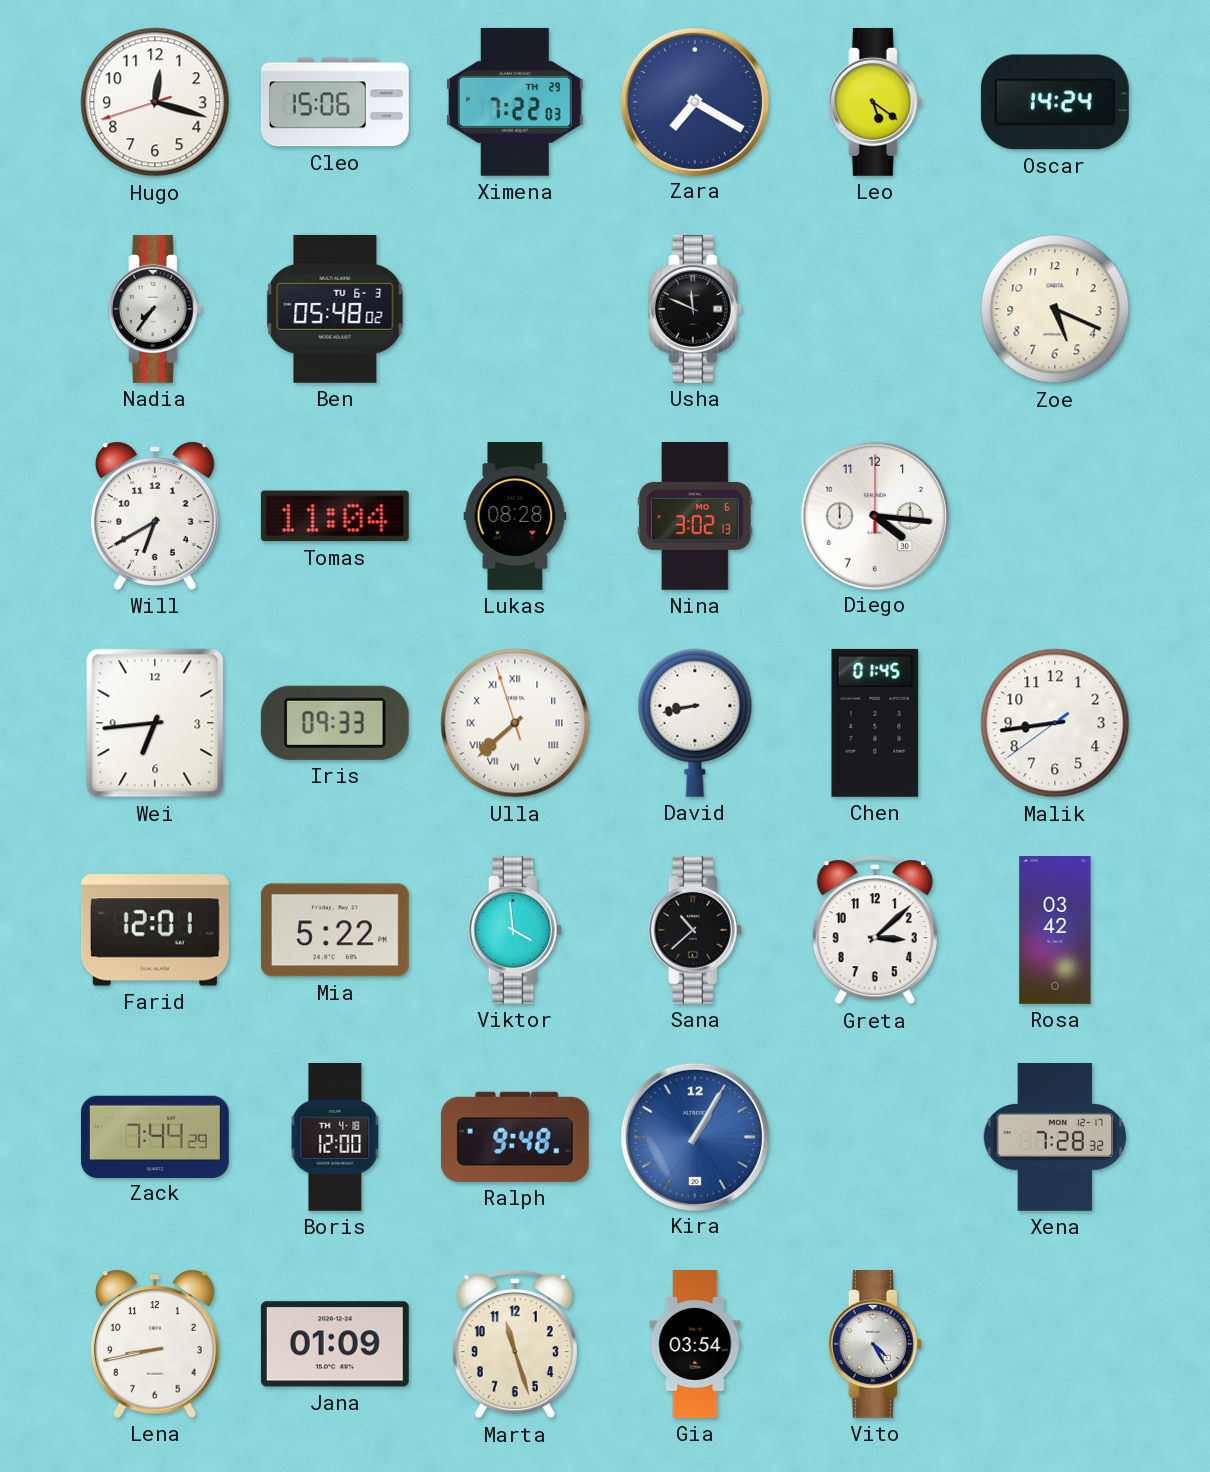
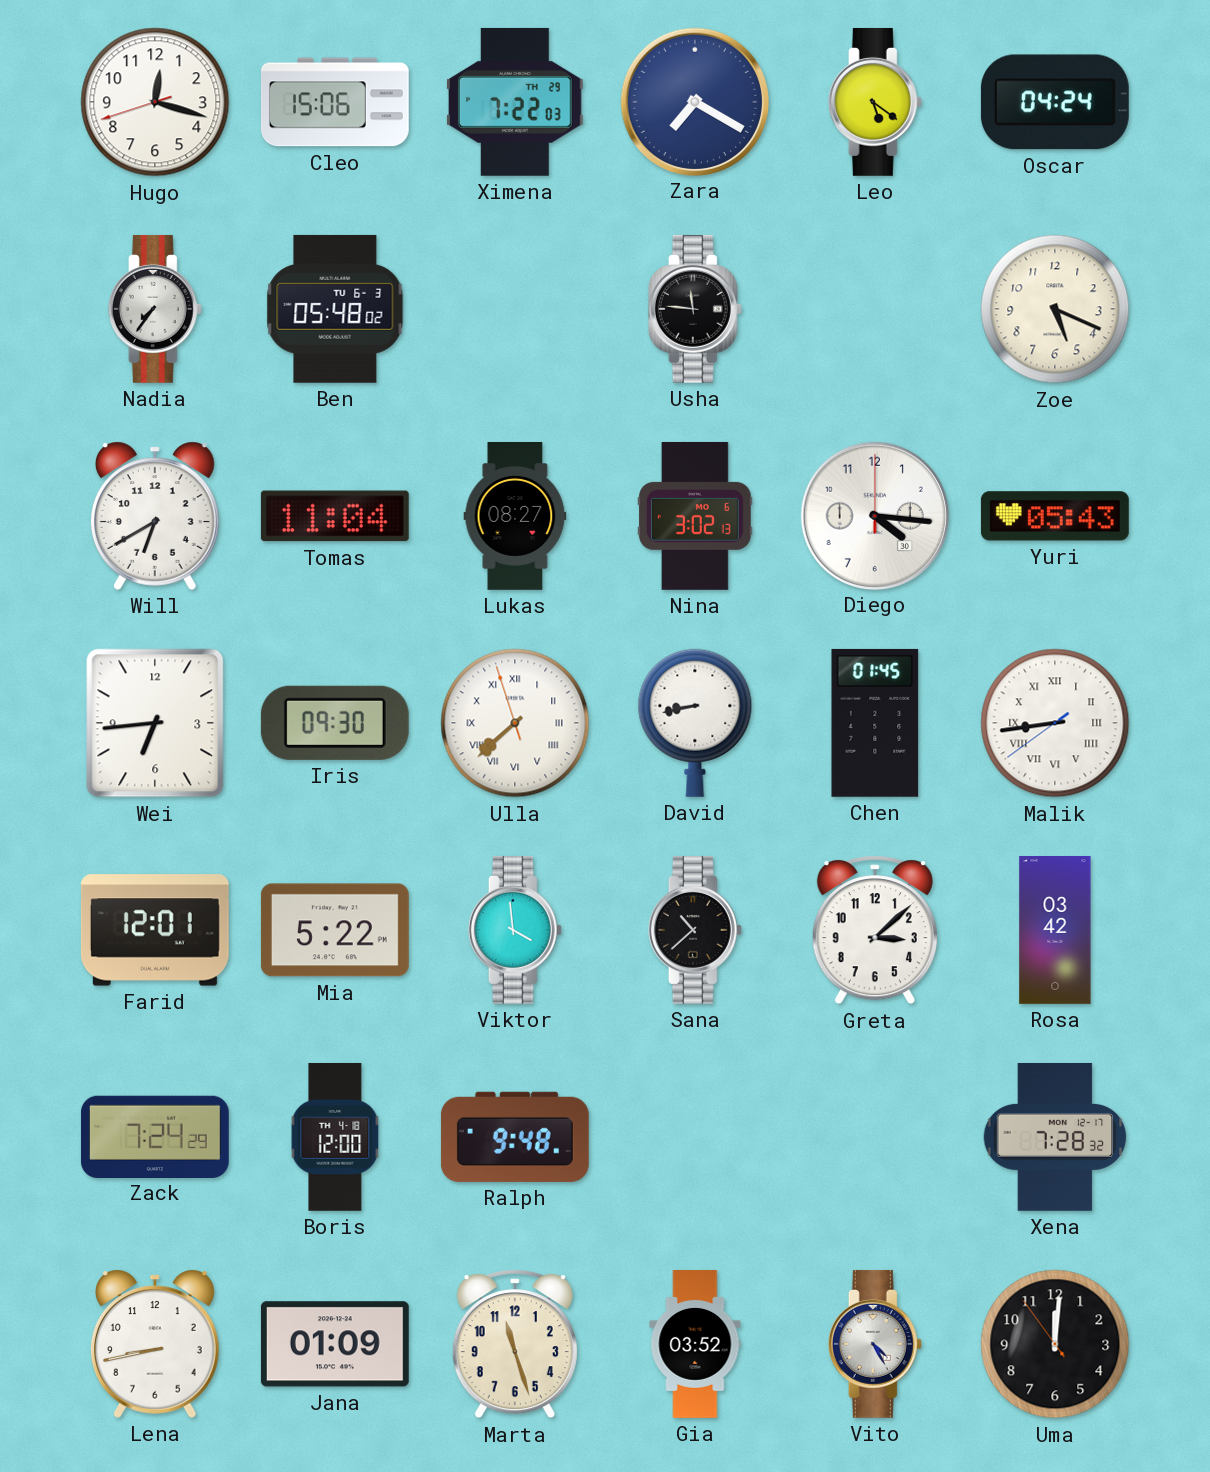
Oscar: 14:24 -> 04:24 (1055, 102)
Usha: 11:49 -> 11:46 (695, 309)
Lukas: 08:28 -> 08:27 (515, 517)
Yuri: none -> 05:43 (1055, 516)
Iris: 09:33 -> 09:30 (335, 723)
Malik numerals: Arabic -> Roman (1055, 723)
Zack: 7:44 -> 7:24 (155, 1136)
Kira: 1:05 -> none (694, 1136)
Gia: 03:54 -> 03:52 (695, 1345)
Uma: none -> 12:00 (1055, 1344)
